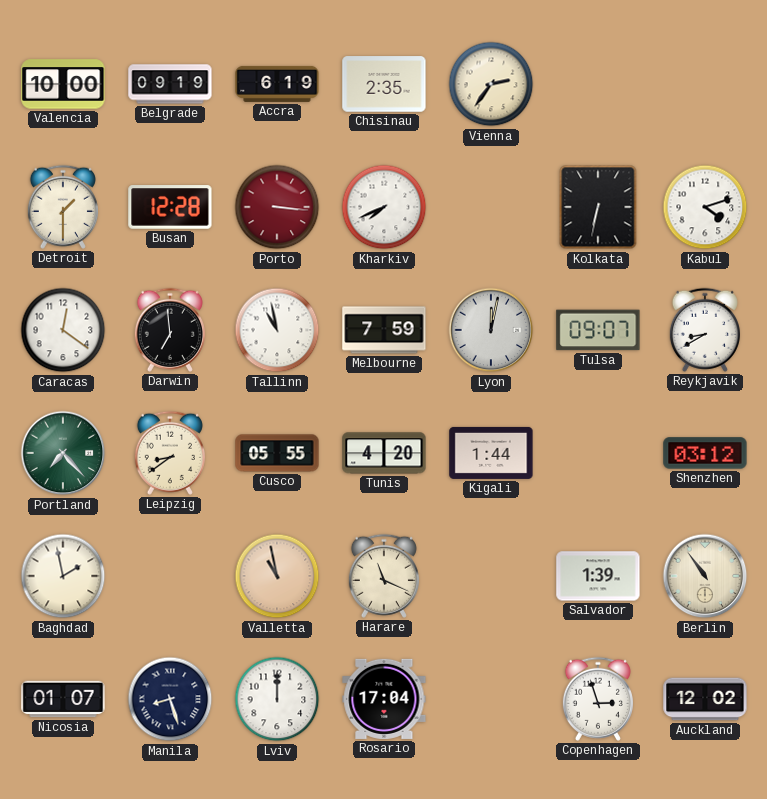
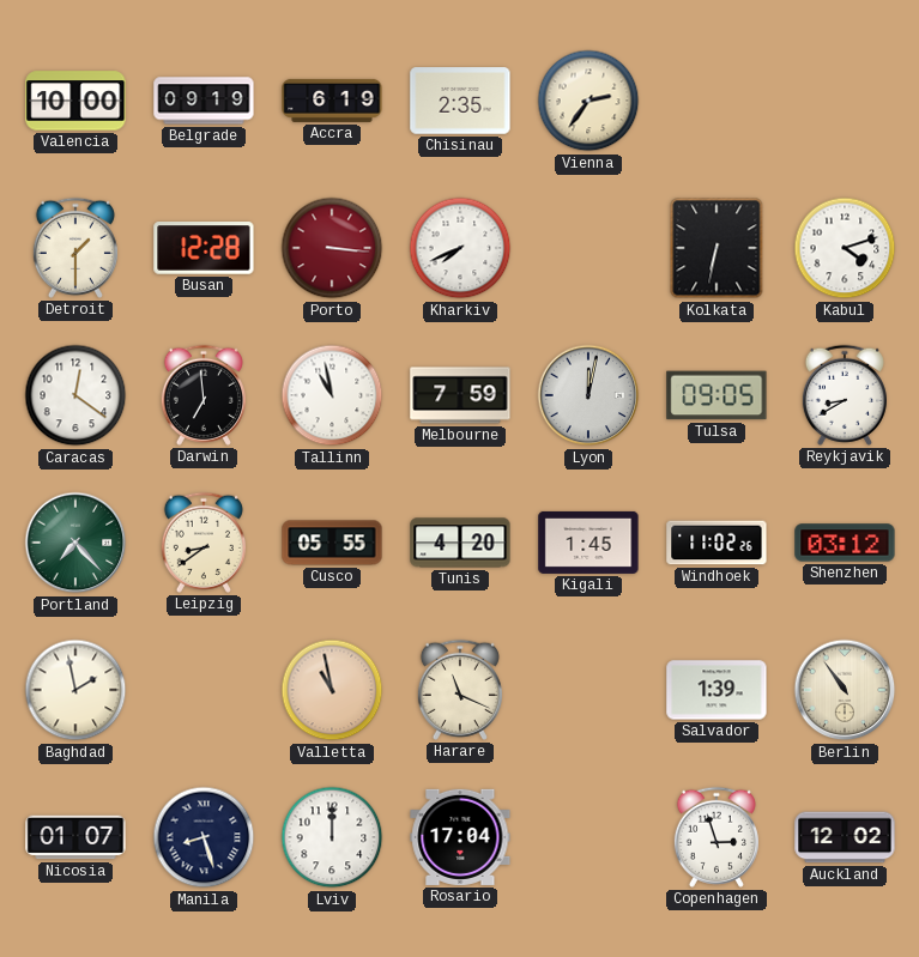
Tulsa: 09:07 -> 09:05 (717, 395)
Kigali: 1:44 -> 1:45 (588, 543)
Windhoek: none -> 11:02 (717, 543)
